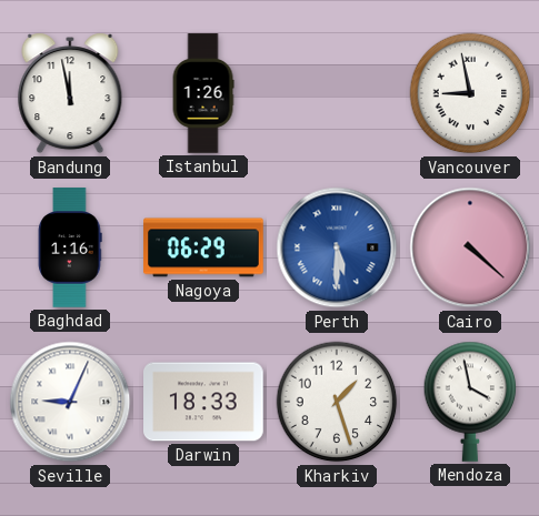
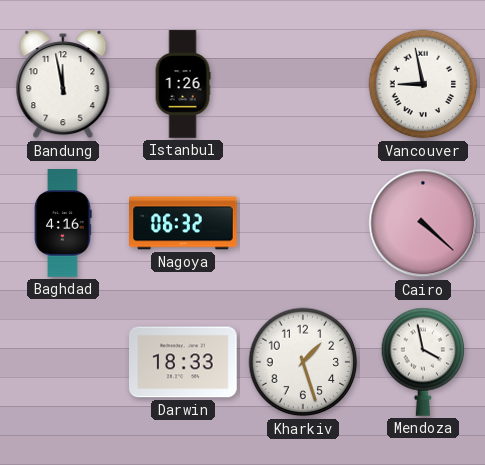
Baghdad: 1:16 -> 4:16 (63, 223)
Nagoya: 06:29 -> 06:32 (183, 223)
Perth: 5:30 -> none (337, 247)
Seville: 9:04 -> none (70, 402)
